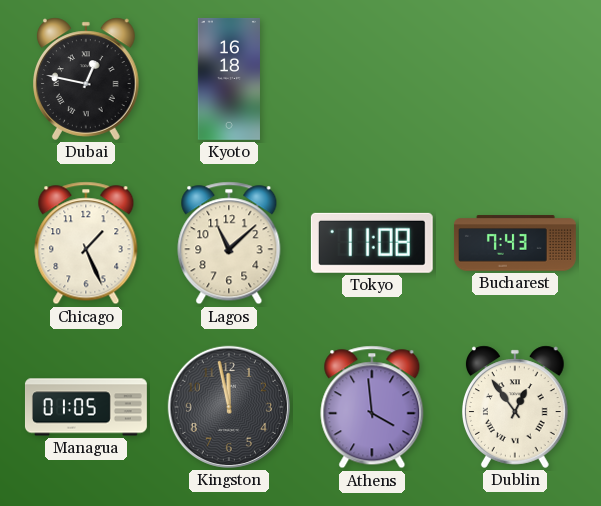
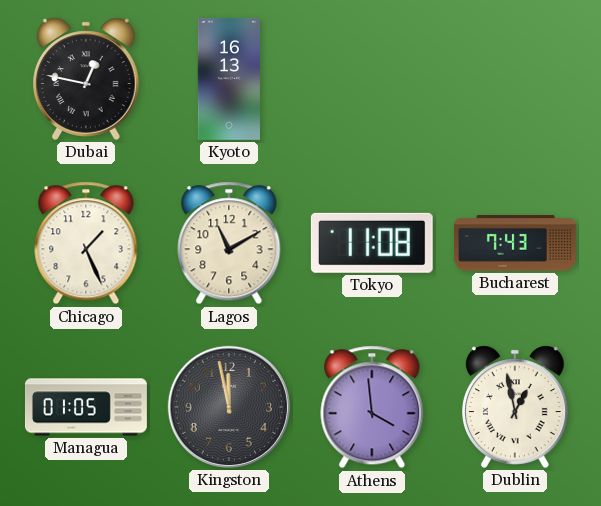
Kyoto: 16:18 -> 16:13 (229, 79)
Lagos: 11:08 -> 11:10 (229, 243)
Dublin: 12:54 -> 12:58 (516, 407)
